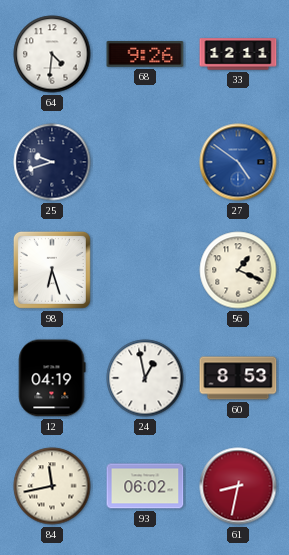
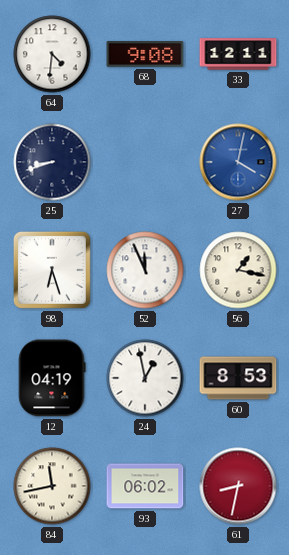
68: 9:26 -> 9:08 (145, 54)
25: 9:42 -> 8:42 (52, 162)
27: 4:51 -> 4:02 (238, 162)
52: none -> 11:56 (145, 270)
56: 1:19 -> 1:17 (238, 270)
